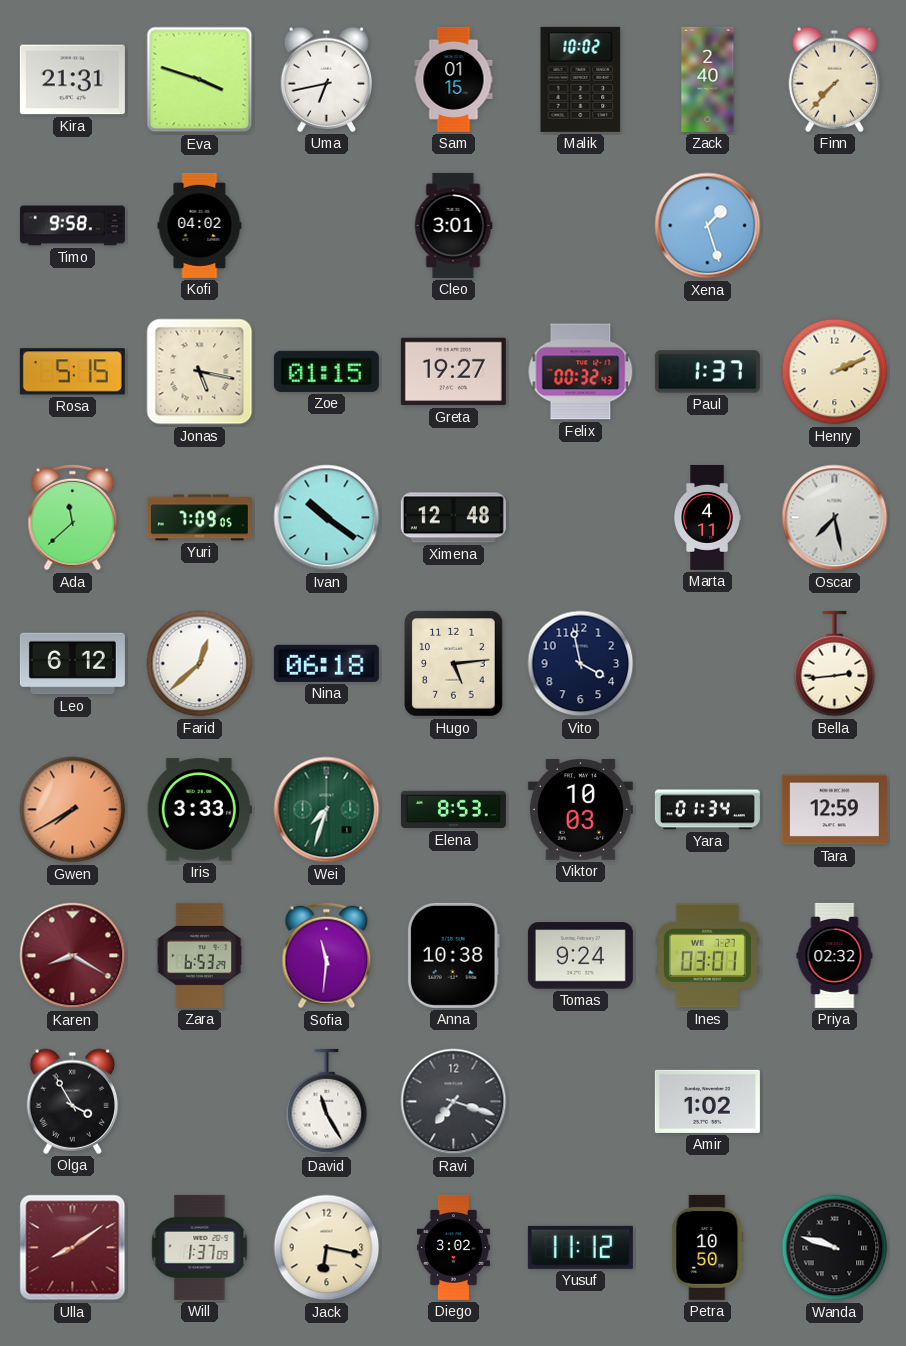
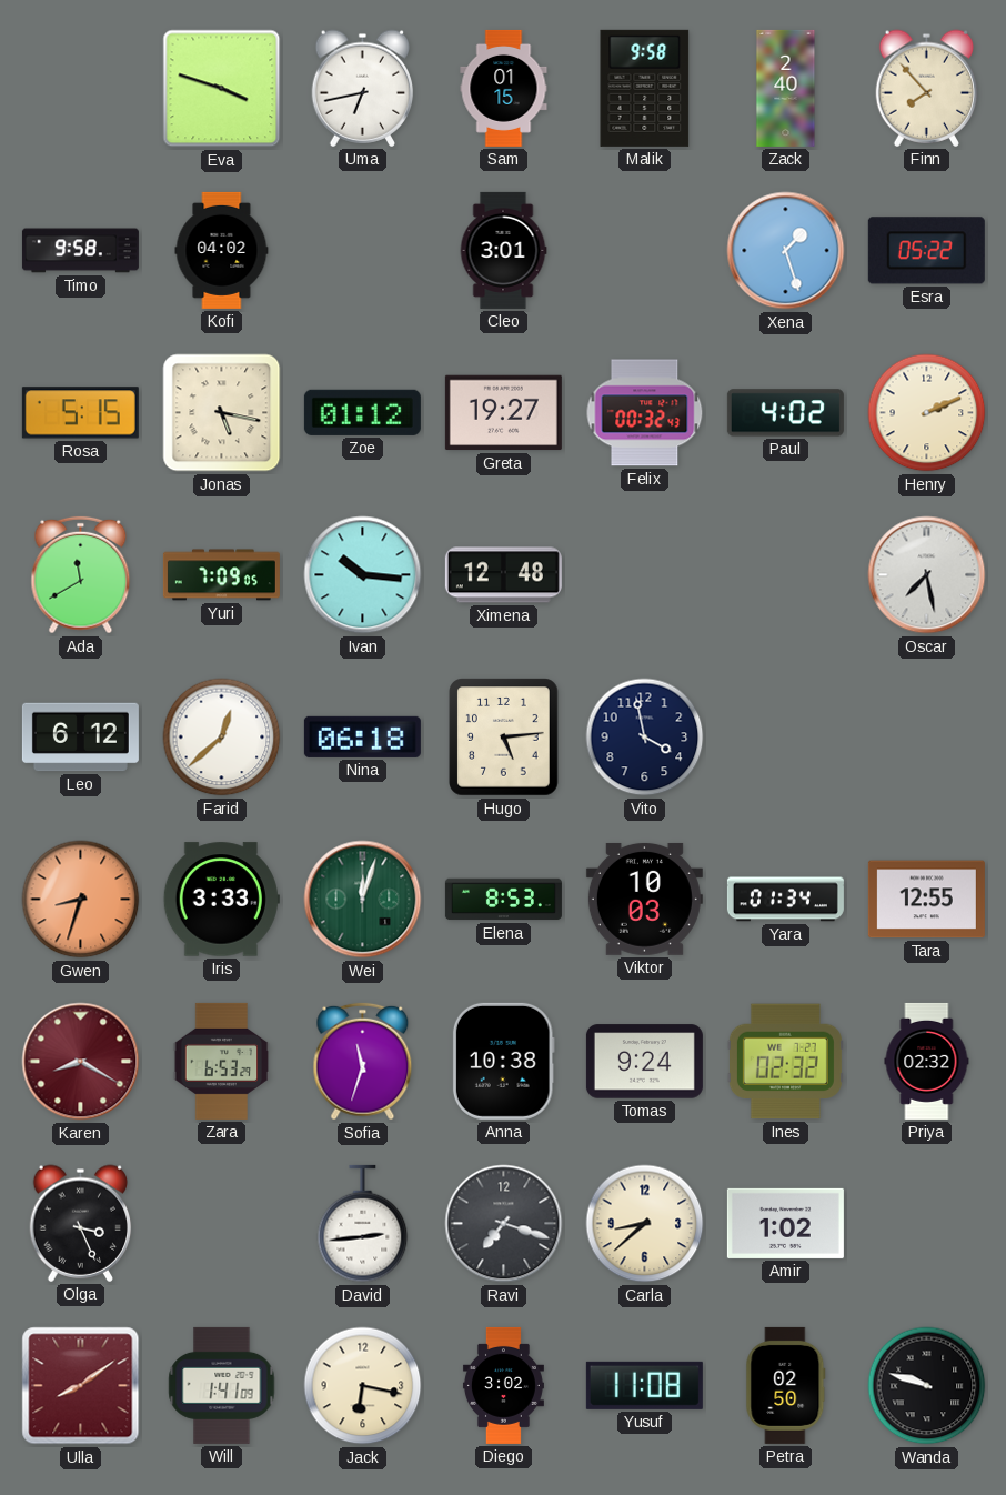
Kira: 21:31 -> none (72, 80)
Malik: 10:02 -> 9:58 (645, 88)
Finn: 7:37 -> 7:53 (927, 88)
Esra: none -> 05:22 (926, 251)
Zoe: 01:15 -> 01:12 (362, 412)
Paul: 1:37 -> 4:02 (785, 413)
Ada: 11:38 -> 11:40 (81, 575)
Ivan: 10:21 -> 10:16 (363, 575)
Marta: 4:11 -> none (707, 517)
Bella: 2:44 -> none (835, 664)
Gwen: 7:40 -> 8:33 (81, 900)
Wei: 7:33 -> 12:03 (363, 900)
Tara: 12:59 -> 12:55 (926, 900)
Sofia: 11:31 -> 11:33 (363, 1062)
Ines: 03:01 -> 02:32 (785, 1062)
Olga: 3:55 -> 3:26 (81, 1223)
David: 11:25 -> 2:44 (363, 1224)
Carla: none -> 8:38 (645, 1224)
Will: 1:37 -> 1:41 (222, 1385)
Yusuf: 11:12 -> 11:08 (644, 1385)
Petra: 10:50 -> 02:50 (786, 1385)
